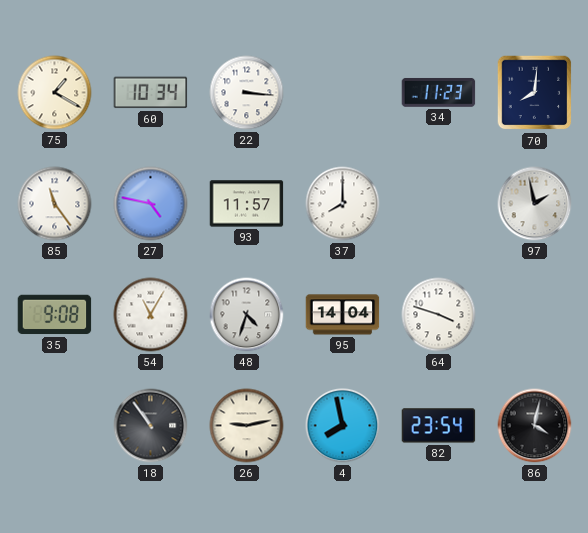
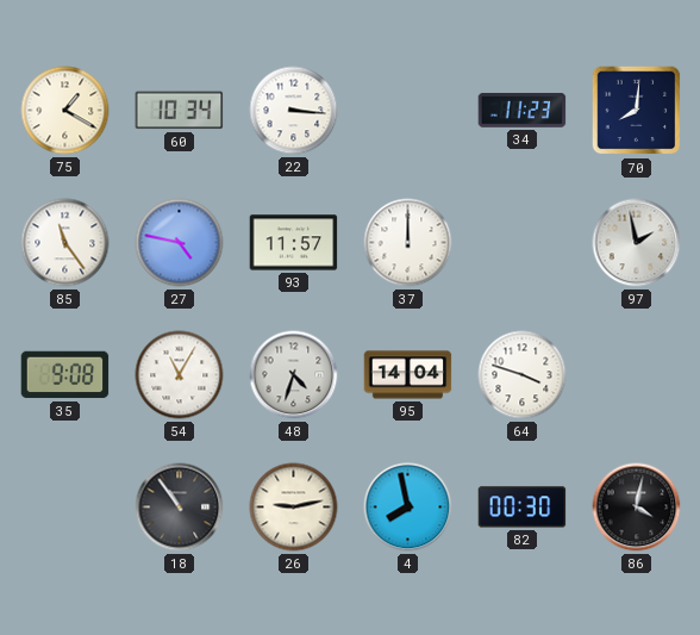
37: 8:00 -> 12:00 (408, 243)
82: 23:54 -> 00:30 (523, 508)
